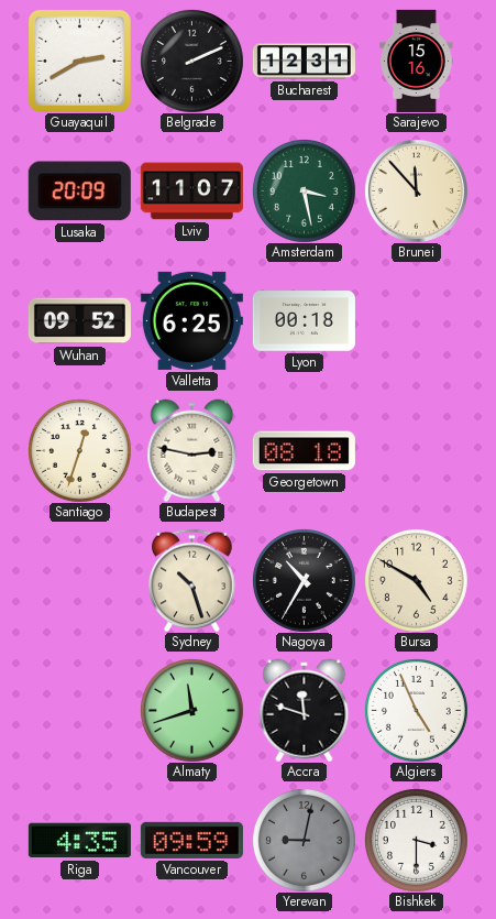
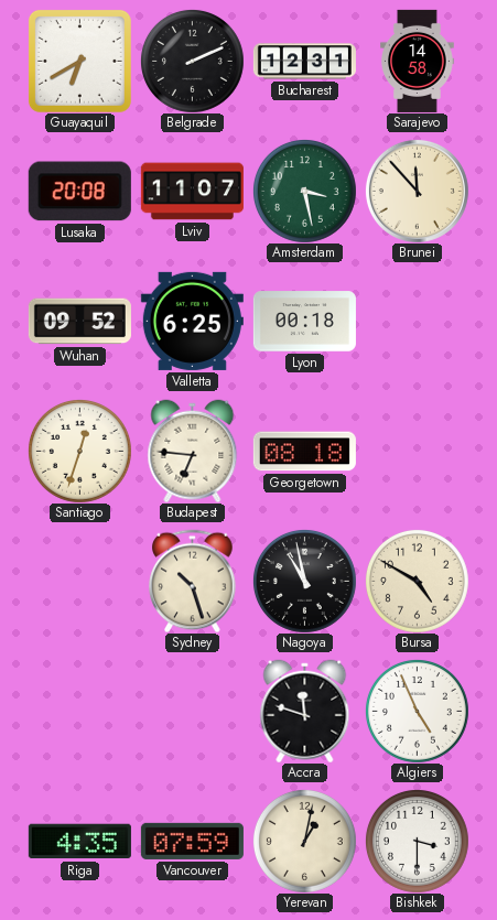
Guayaquil: 2:40 -> 6:40 (79, 61)
Sarajevo: 15:16 -> 14:58 (418, 61)
Lusaka: 20:09 -> 20:08 (79, 192)
Budapest: 2:47 -> 6:46 (193, 451)
Nagoya: 10:35 -> 10:58 (304, 581)
Almaty: 11:42 -> none (191, 710)
Vancouver: 09:59 -> 07:59 (192, 841)
Yerevan: 9:02 -> 1:02 (304, 841)
Yerevan dial: grey -> cream (304, 841)
